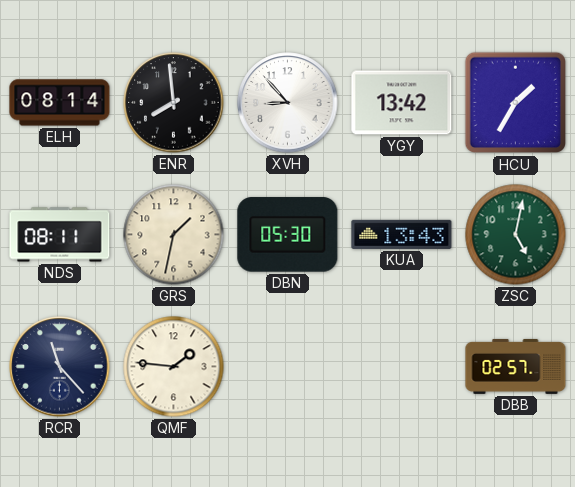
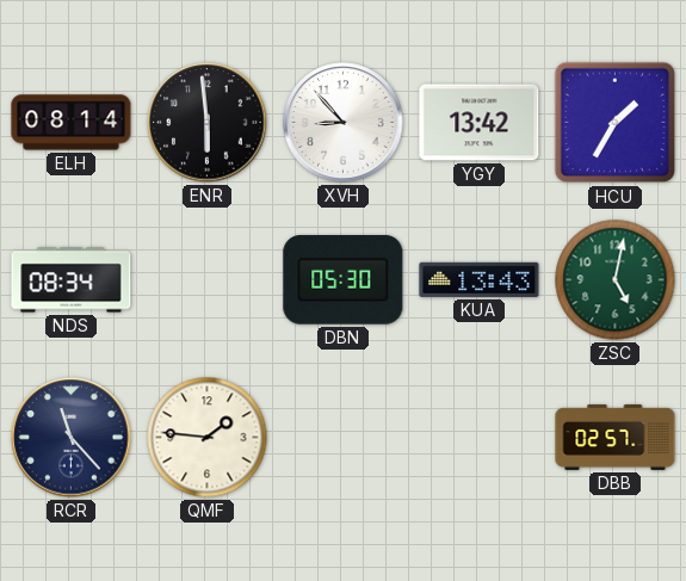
ENR: 7:59 -> 5:59 (208, 123)
NDS: 08:11 -> 08:34 (72, 280)
GRS: 1:32 -> none (174, 235)
